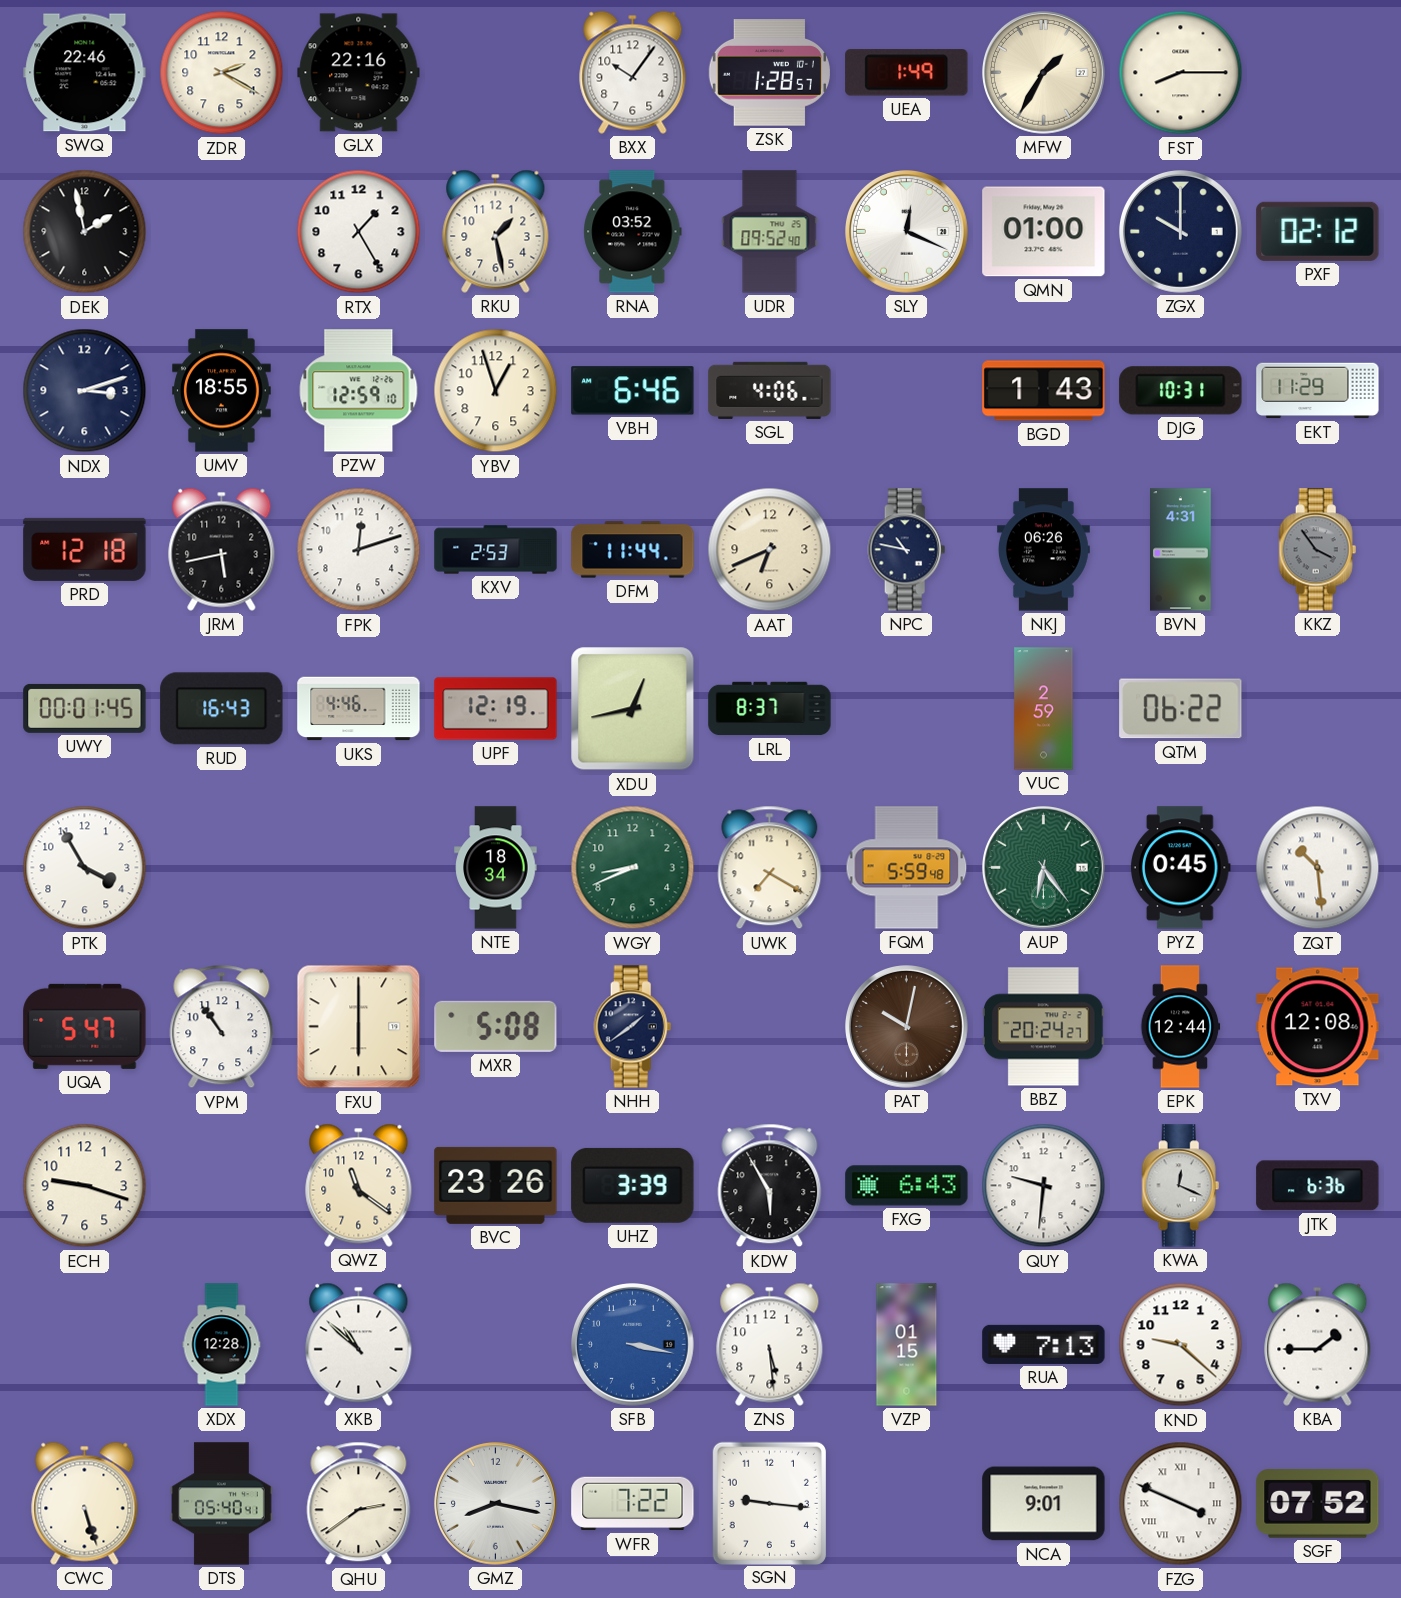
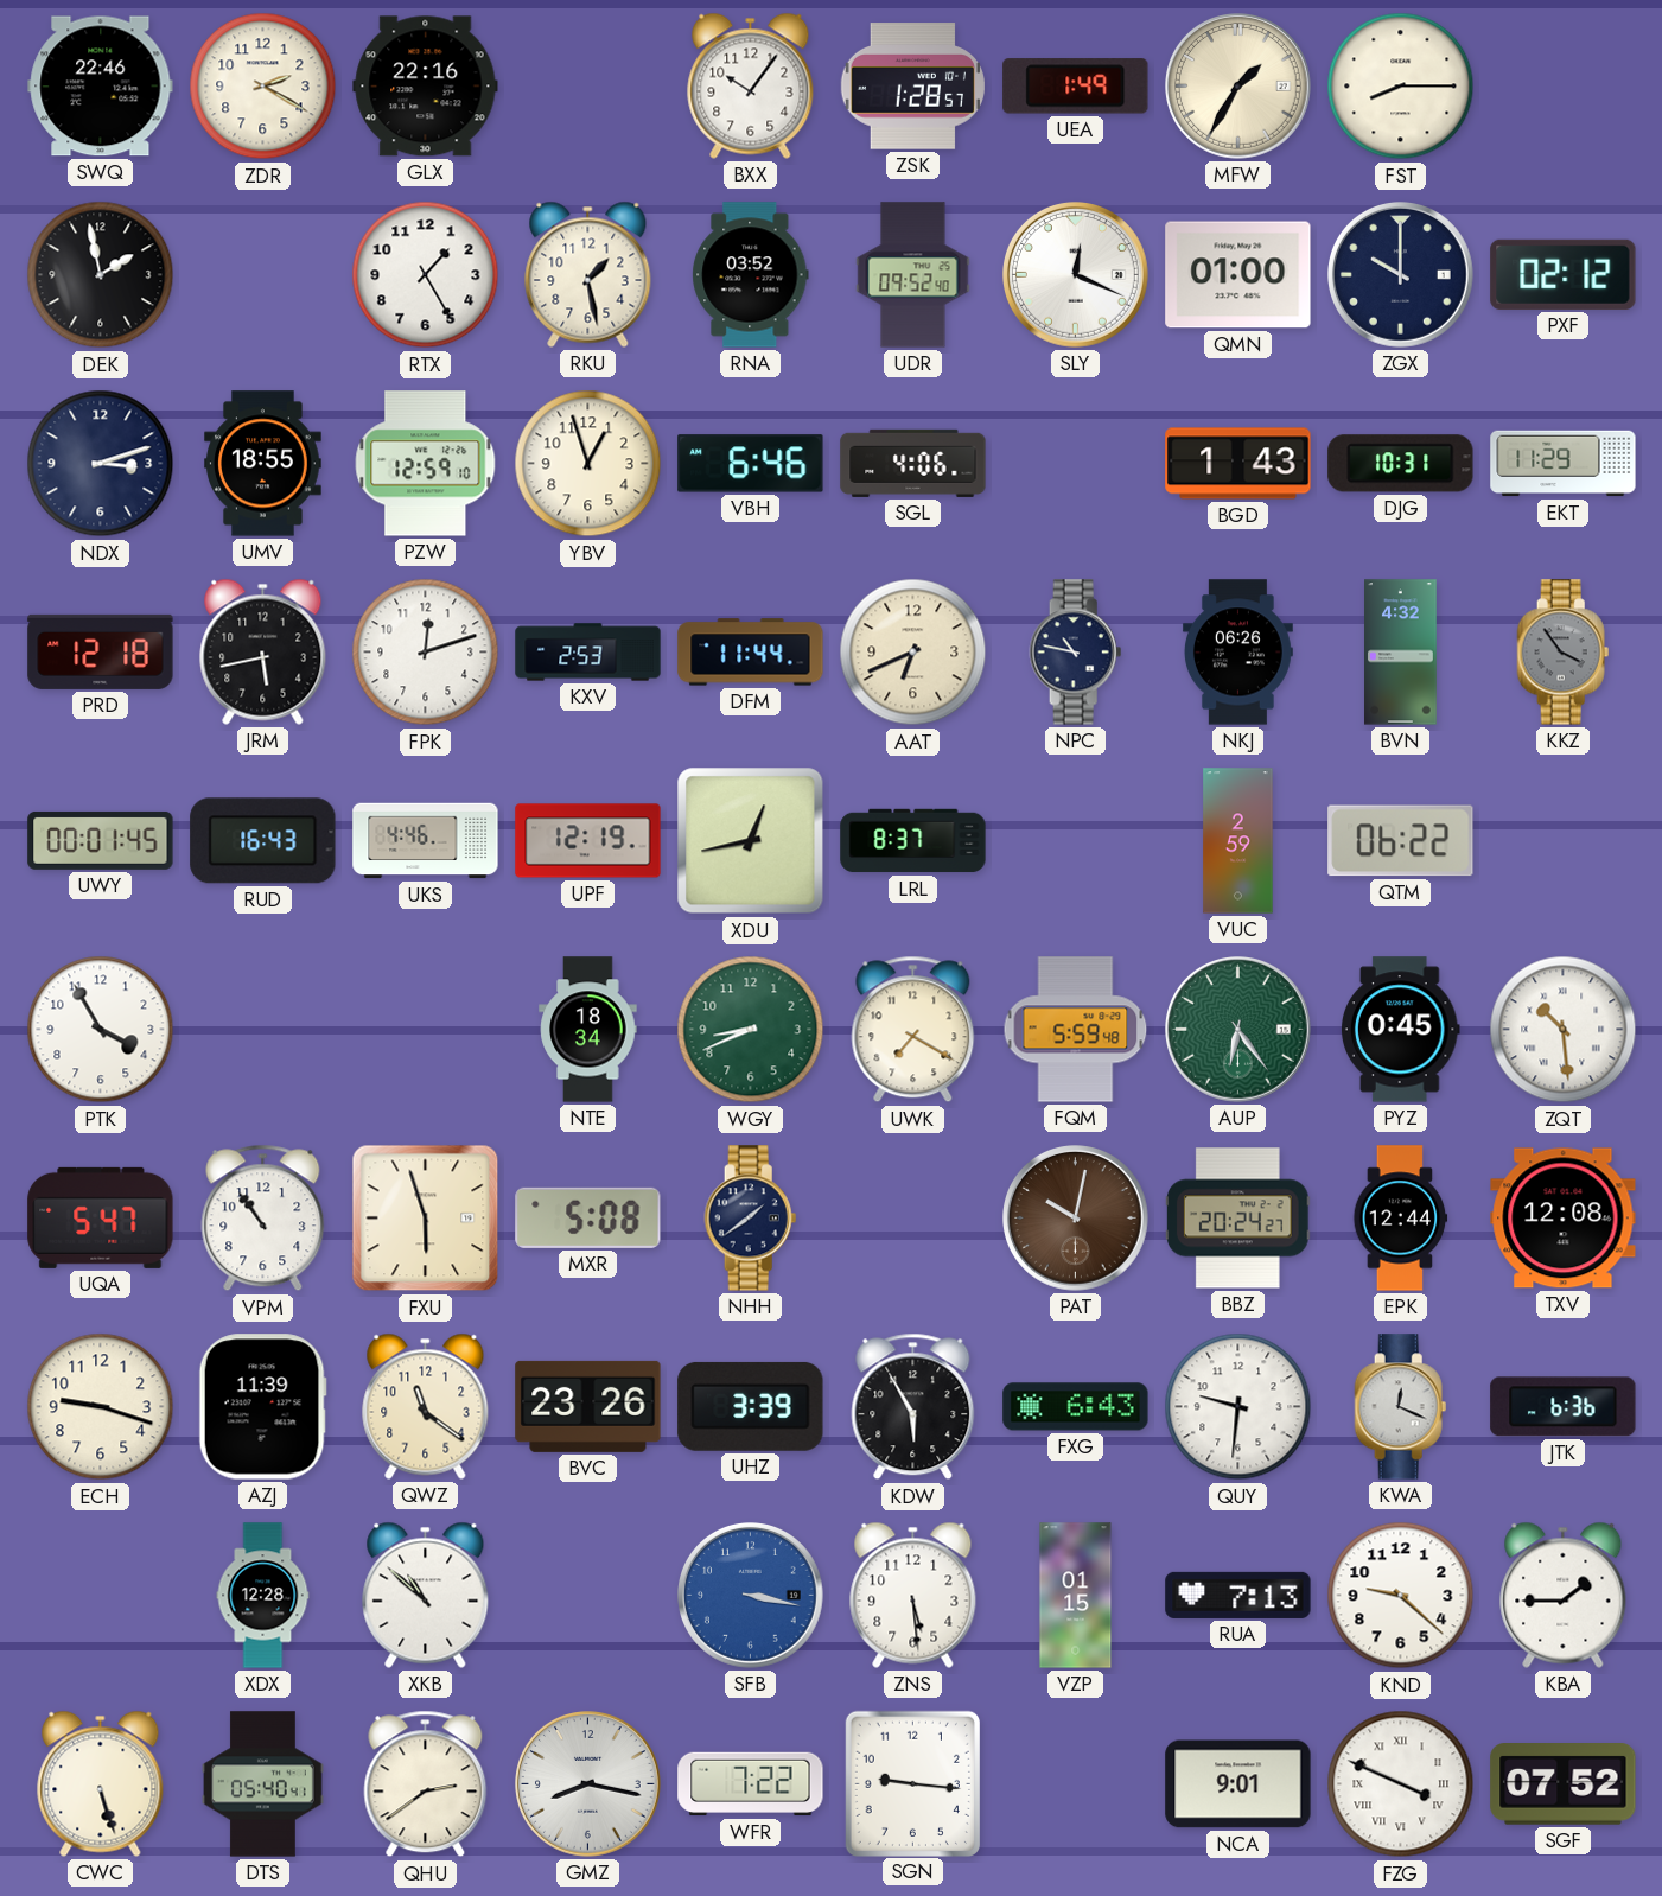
BVN: 4:31 -> 4:32 (1401, 653)
FXU: 6:00 -> 5:57 (426, 1219)
AZJ: none -> 11:39 (262, 1407)
